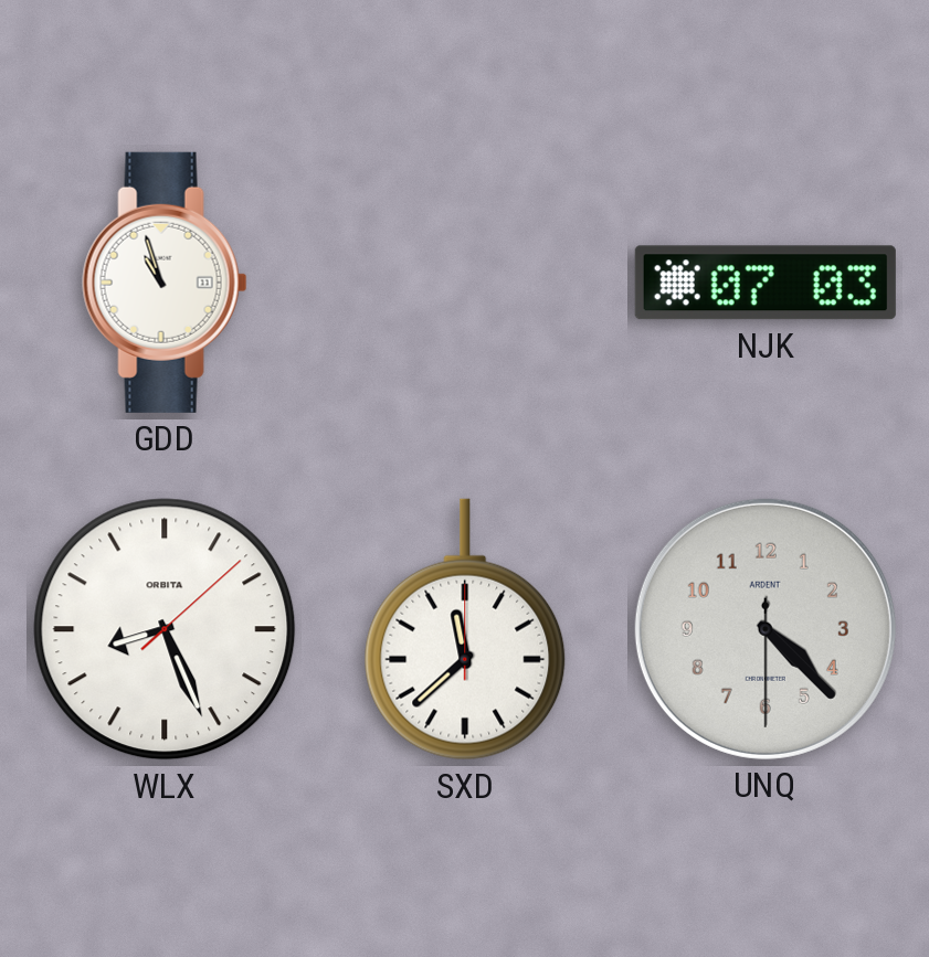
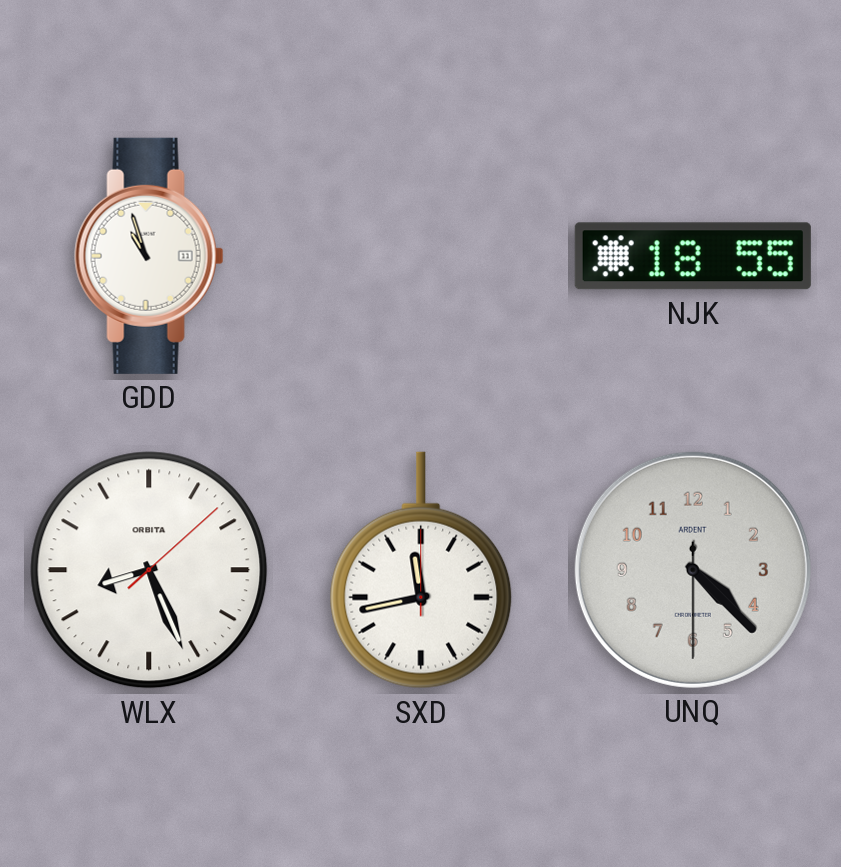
NJK: 07:03 -> 18:55 (693, 256)
SXD: 11:38 -> 11:43 (421, 570)
